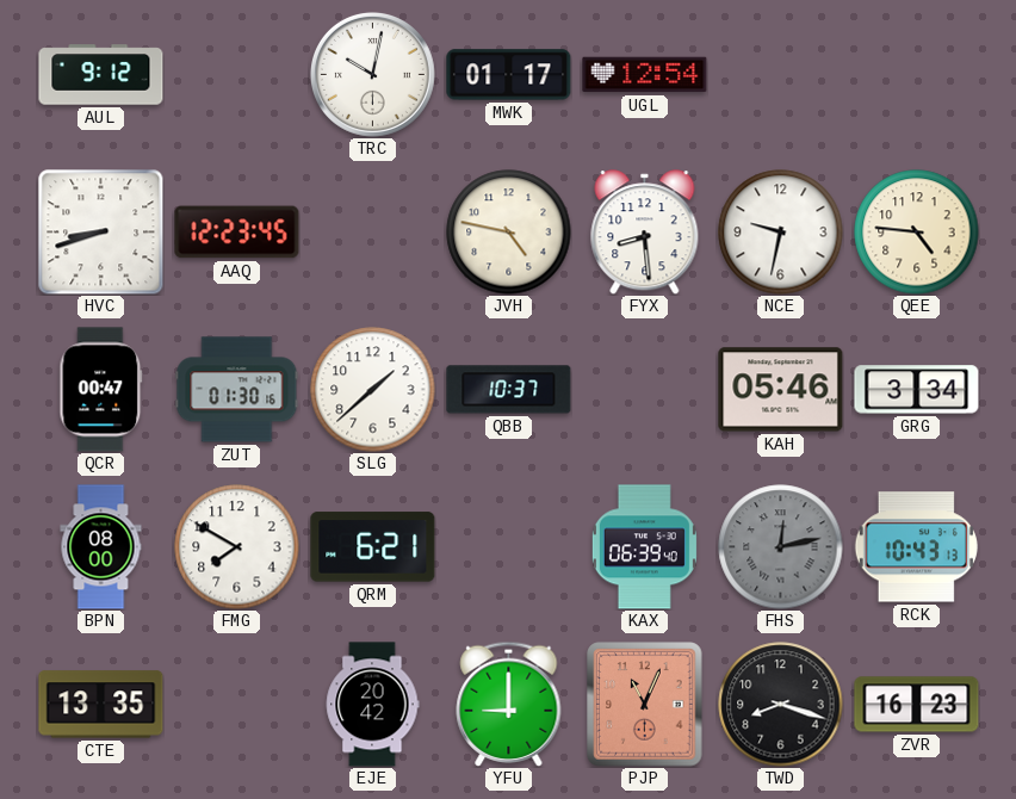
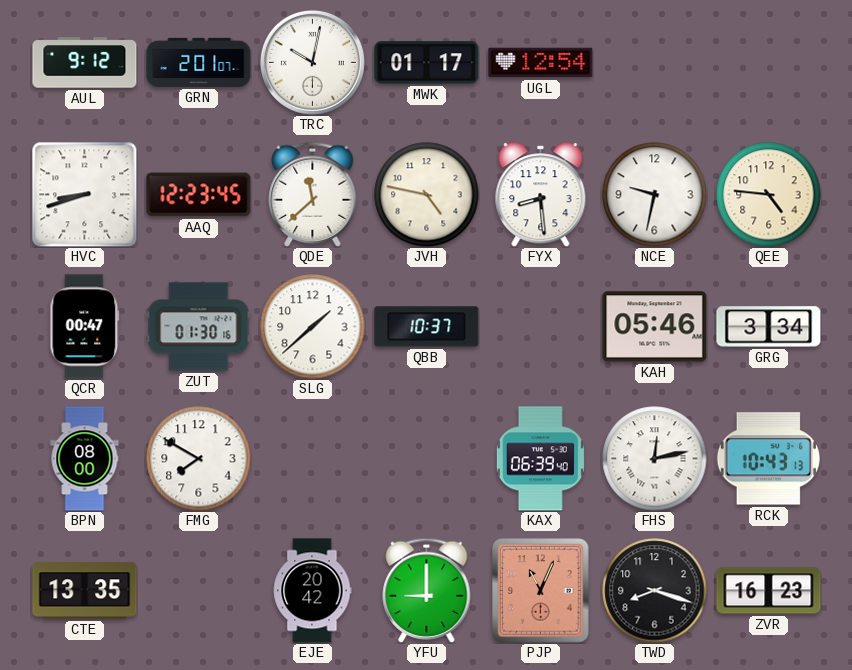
GRN: none -> 2:01 (199, 62)
QDE: none -> 11:38 (313, 194)
QRM: 6:21 -> none (373, 547)
FHS dial: grey -> white (655, 459)
